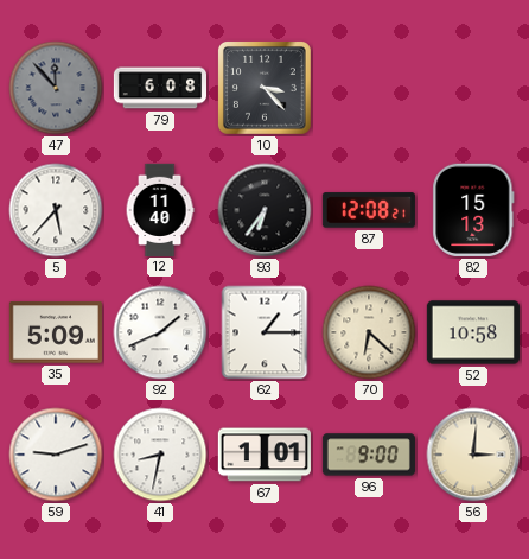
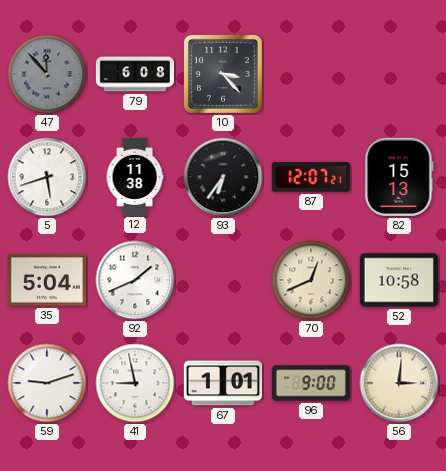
5: 5:37 -> 5:42 (47, 177)
12: 11:40 -> 11:38 (135, 176)
87: 12:08 -> 12:07 (311, 177)
35: 5:09 -> 5:04 (47, 280)
62: 1:15 -> none (264, 332)
70: 6:22 -> 12:41 (311, 280)
41: 8:32 -> 8:58 (135, 383)
